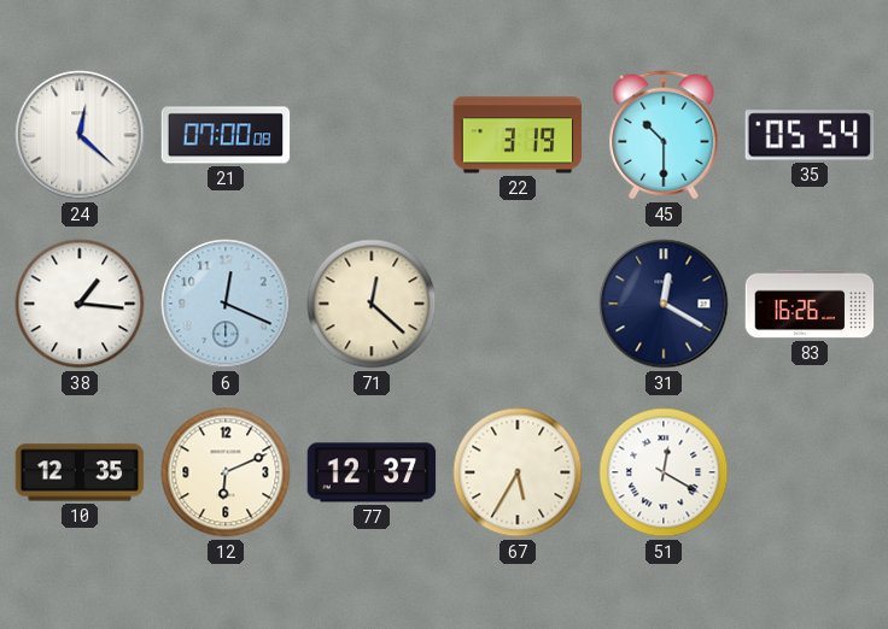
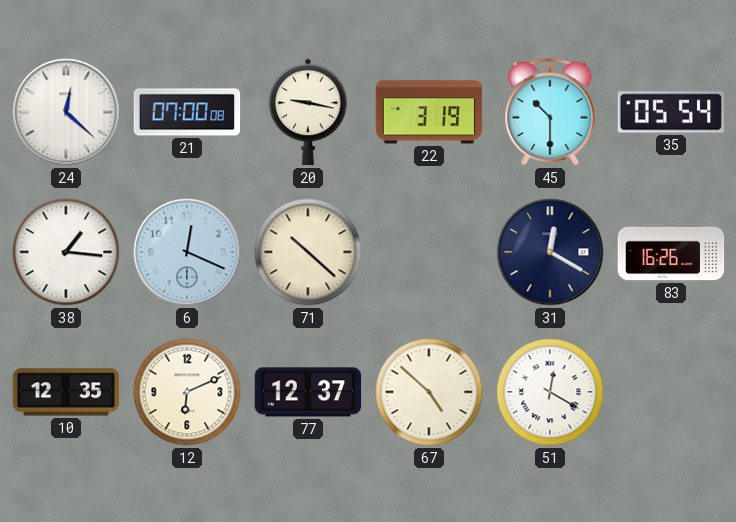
20: none -> 9:17 (308, 112)
71: 12:22 -> 10:22 (308, 252)
67: 5:35 -> 4:52 (429, 392)
